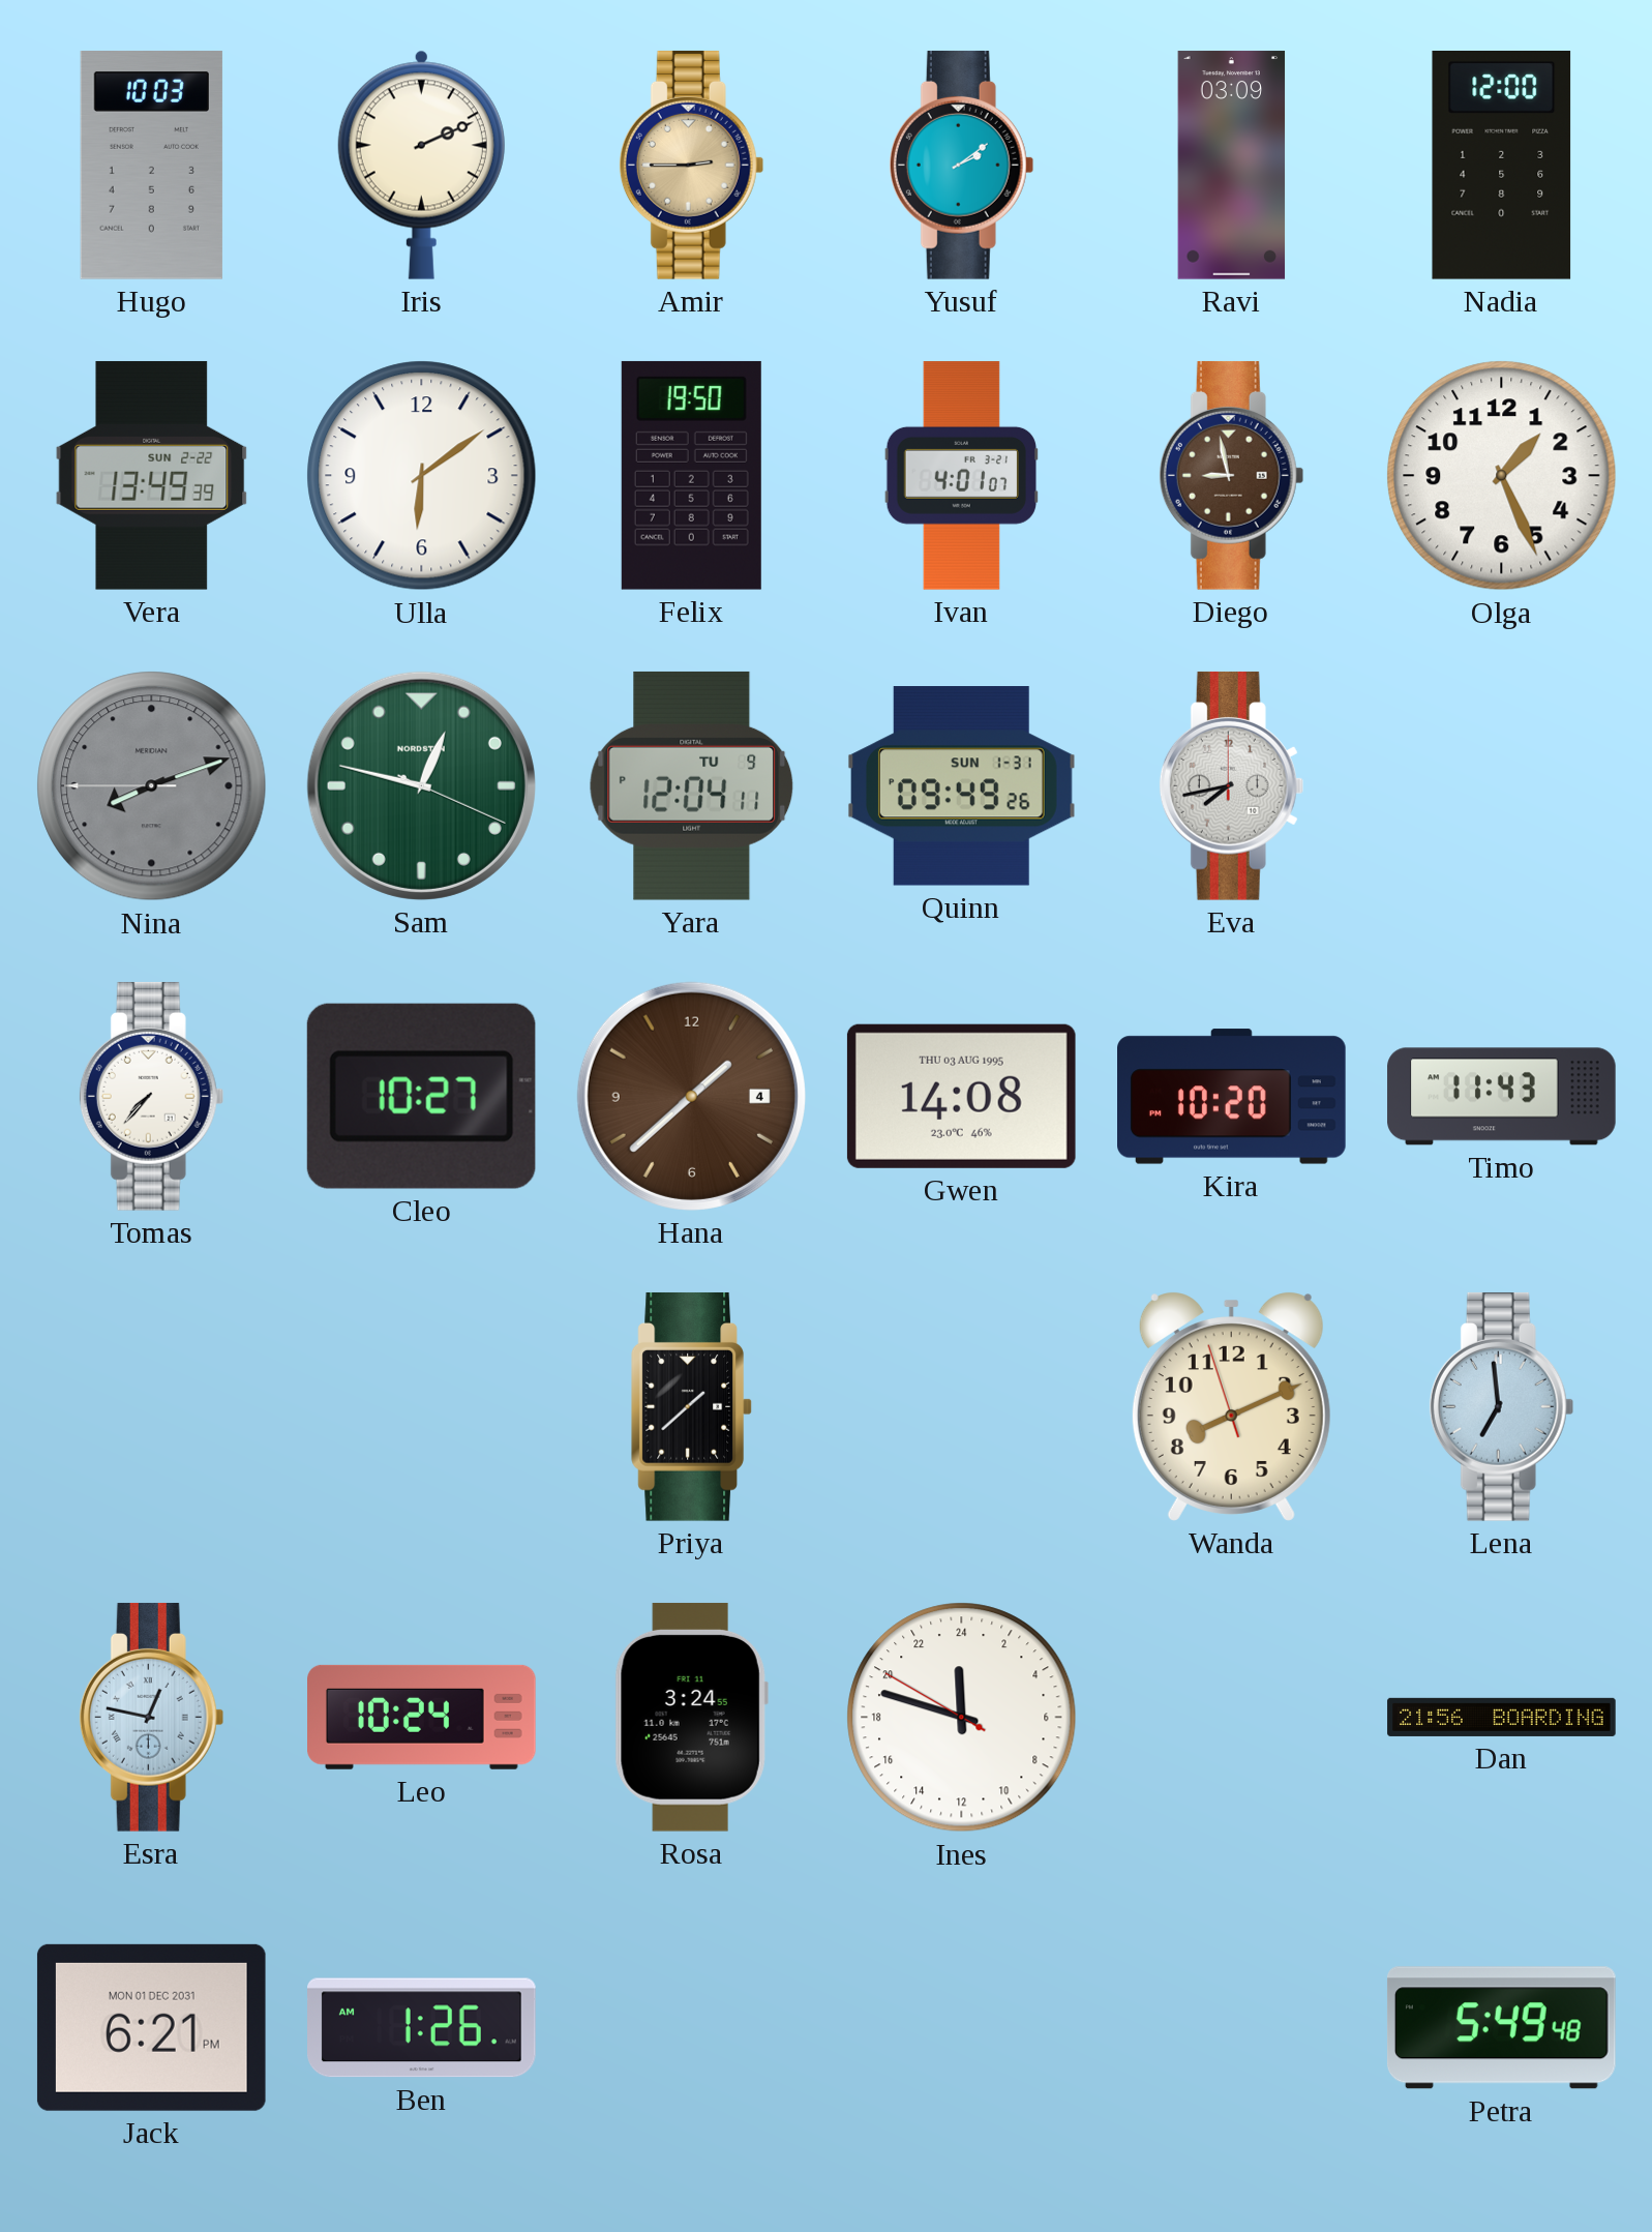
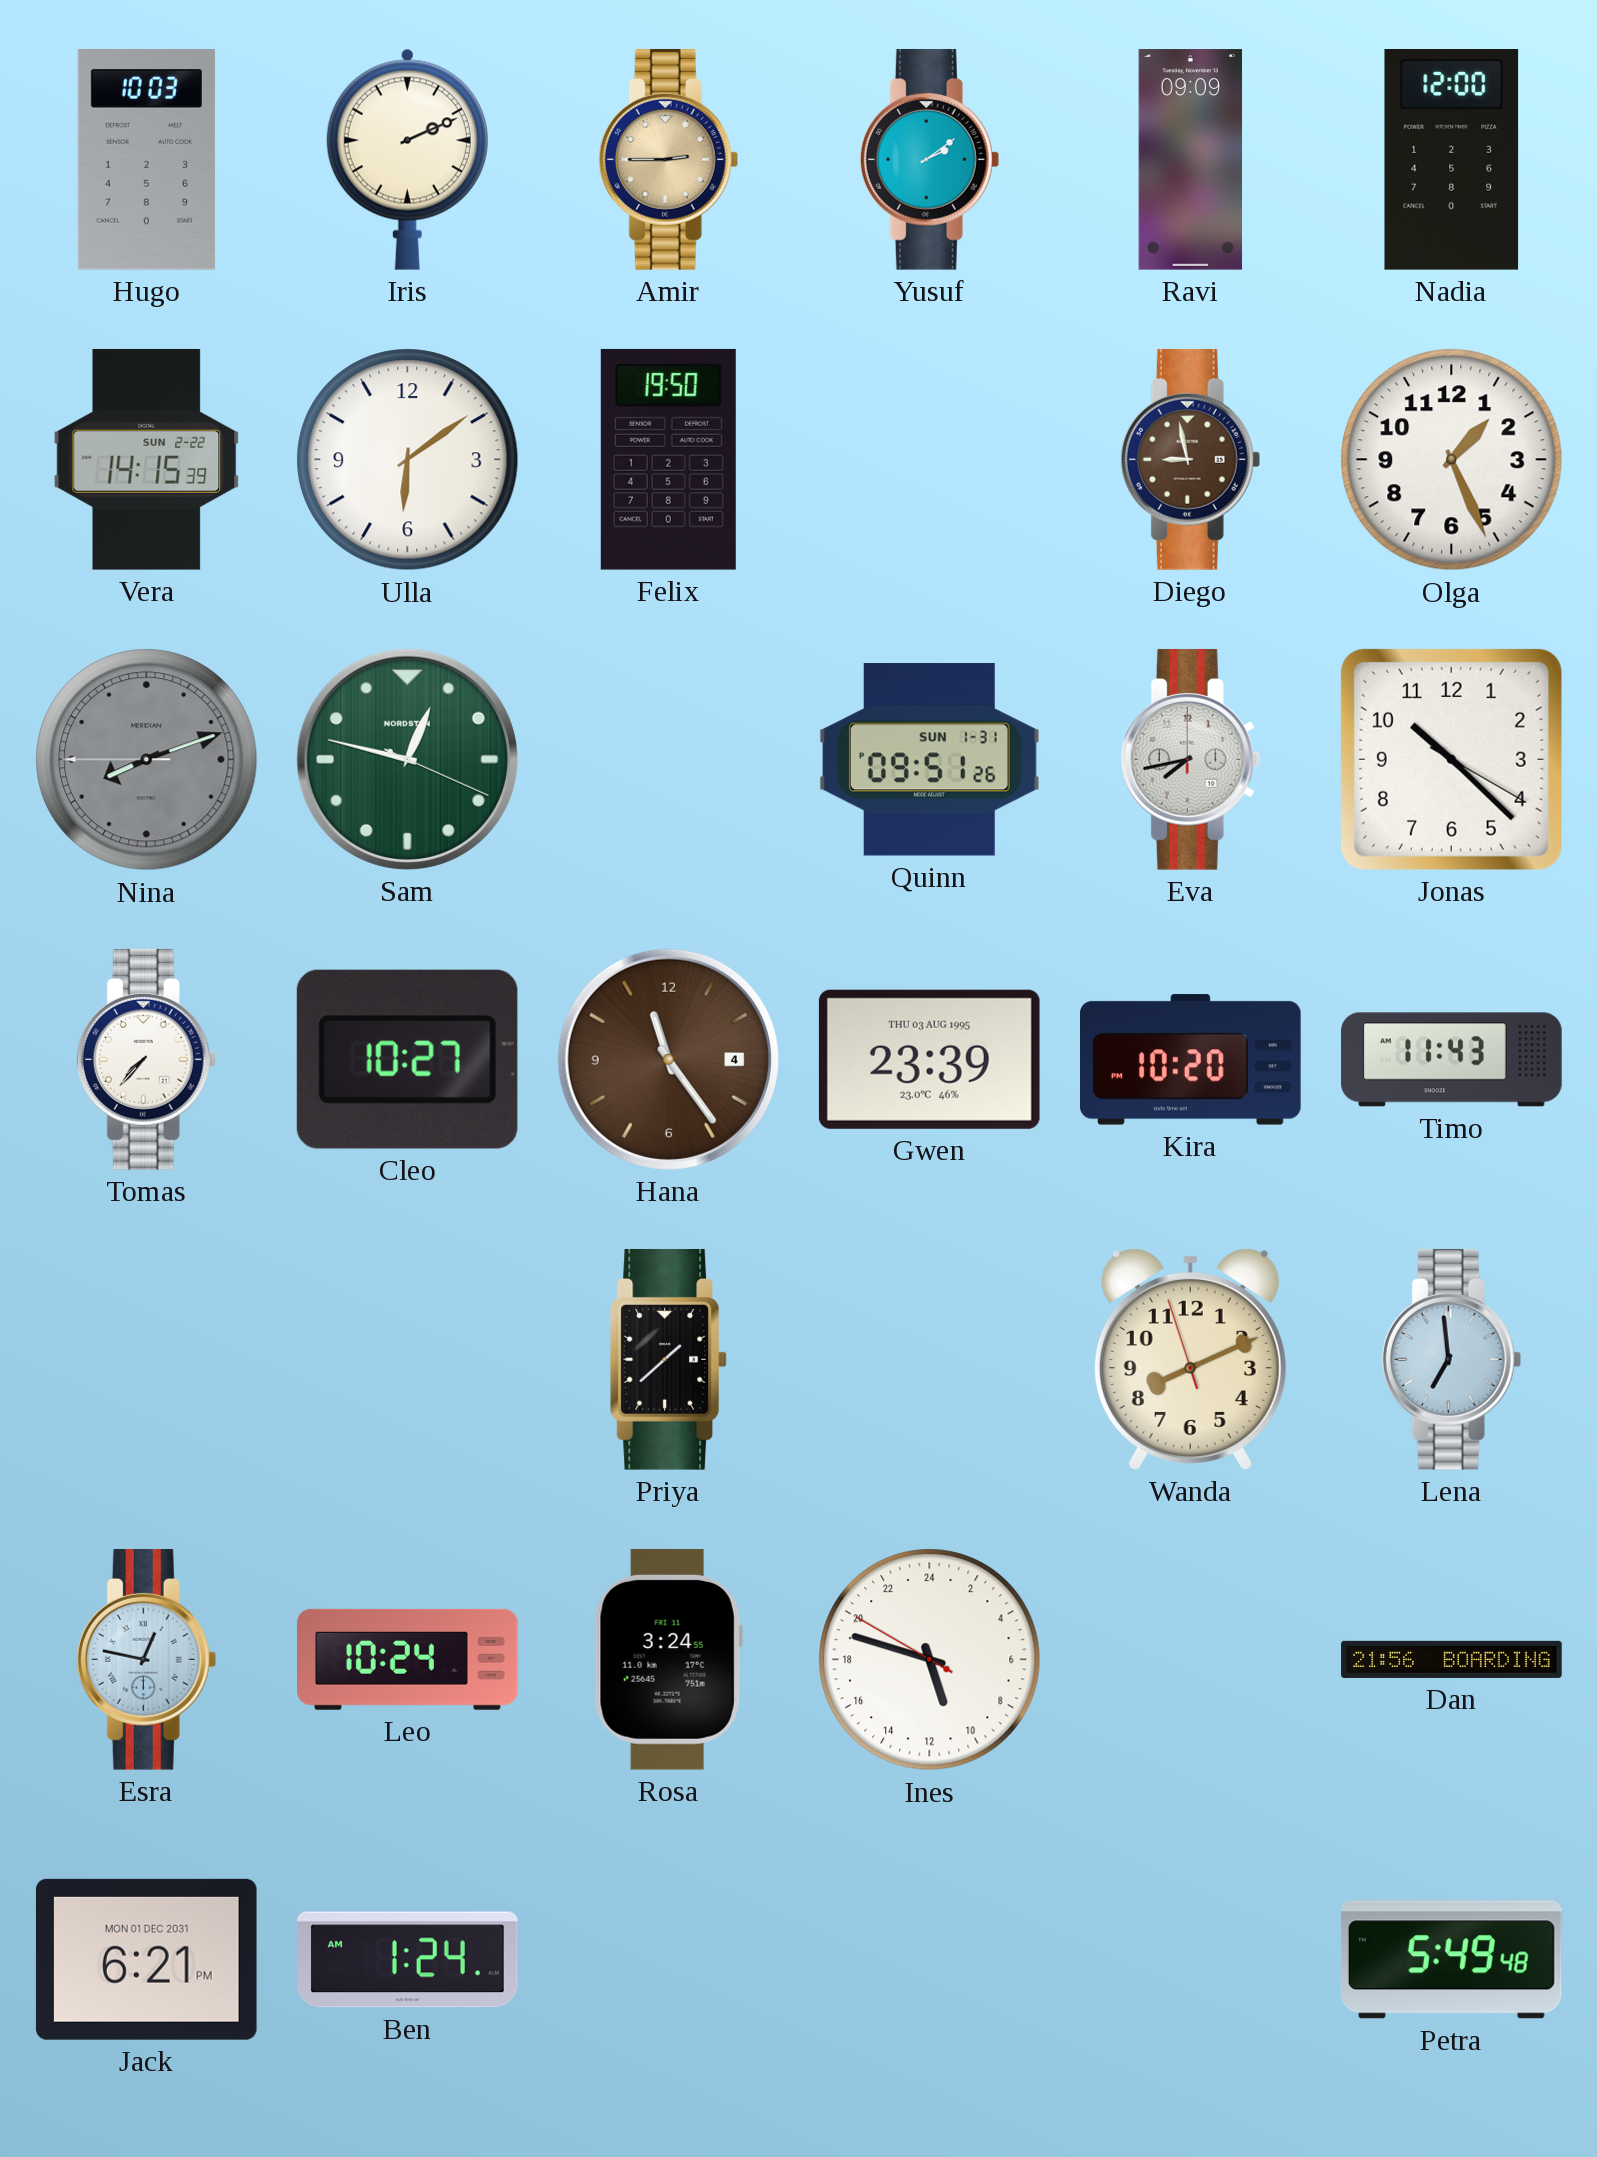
Ravi: 03:09 -> 09:09 (1191, 160)
Vera: 13:49 -> 14:15 (147, 459)
Ivan: 4:01 -> none (961, 476)
Yara: 12:04 -> none (692, 785)
Quinn: 09:49 -> 09:51 (929, 760)
Jonas: none -> 10:22 (1451, 759)
Hana: 1:38 -> 11:24 (668, 1059)
Gwen: 14:08 -> 23:39 (929, 1059)
Ines: 23:47 -> 10:47 (930, 1660)
Ben: 1:26 -> 1:24 (408, 1960)
